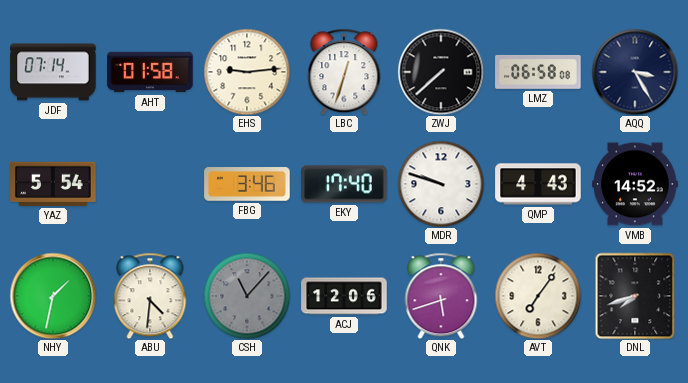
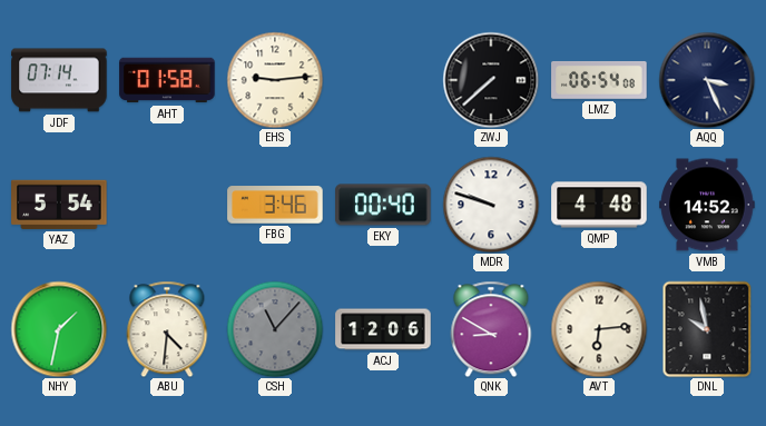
LBC: 12:33 -> none (344, 72)
LMZ: 06:58 -> 06:54 (599, 80)
AQQ: 3:25 -> 3:26 (707, 80)
EKY: 17:40 -> 00:40 (383, 205)
QMP: 4:43 -> 4:48 (599, 205)
QNK: 5:42 -> 8:50 (491, 329)
AVT: 7:06 -> 6:14 (599, 329)
DNL: 7:42 -> 9:58 (707, 329)
